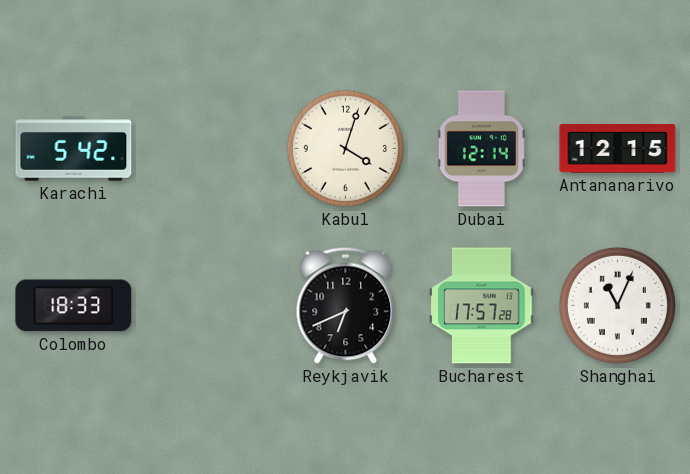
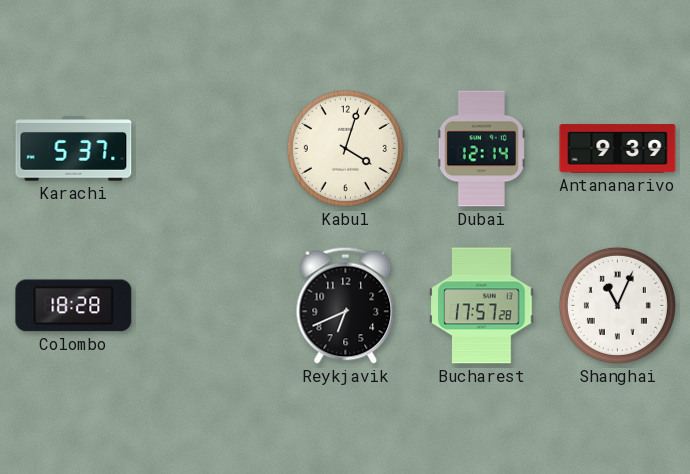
Karachi: 5:42 -> 5:37 (74, 149)
Antananarivo: 12:15 -> 9:39 (618, 149)
Colombo: 18:33 -> 18:28 (74, 306)
